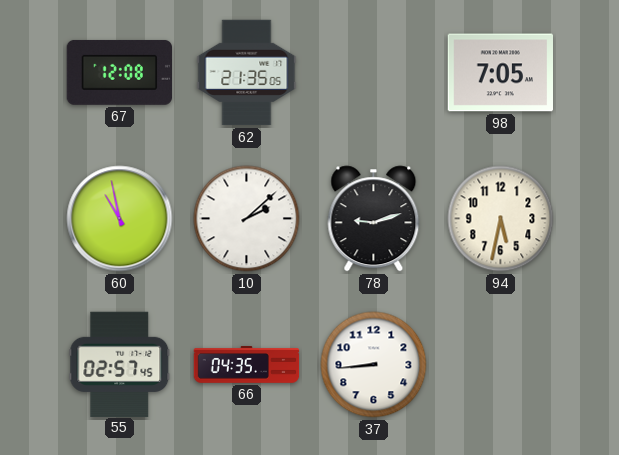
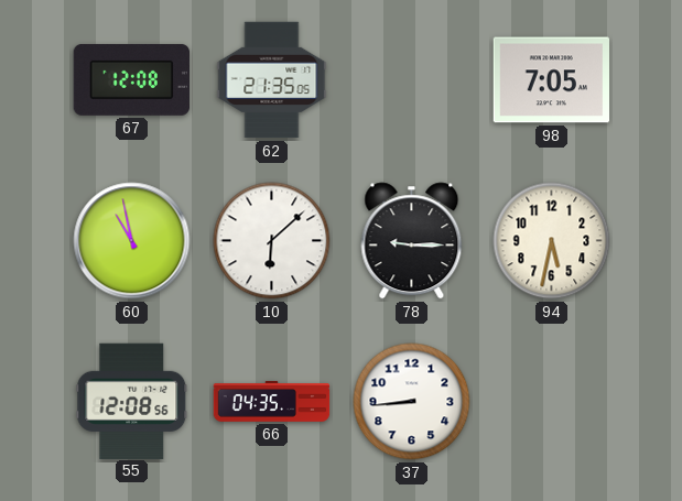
10: 2:08 -> 6:08 (272, 241)
78: 9:12 -> 9:15 (412, 241)
55: 02:57 -> 12:08 (132, 401)
